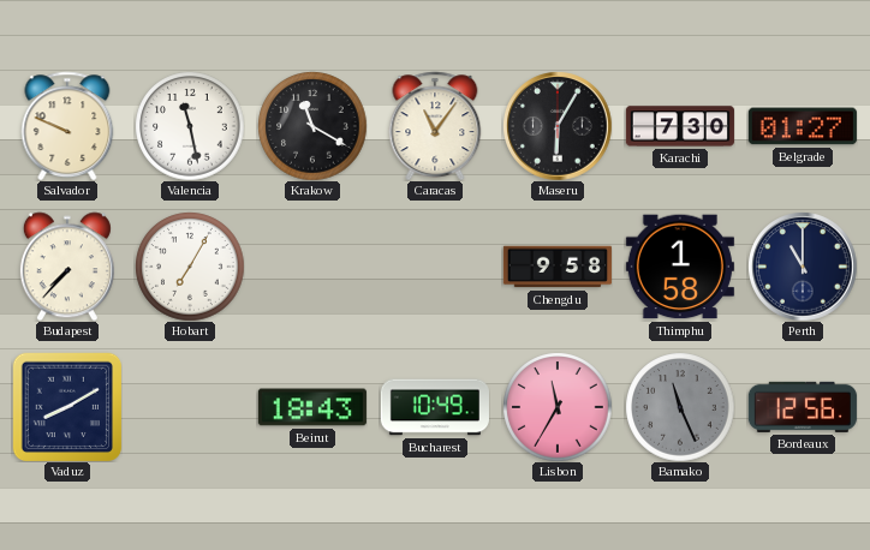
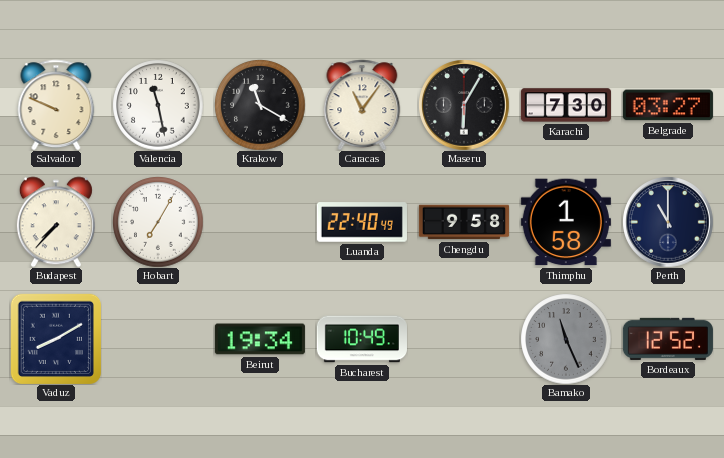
Belgrade: 01:27 -> 03:27 (668, 105)
Luanda: none -> 22:40 (362, 222)
Beirut: 18:43 -> 19:34 (260, 339)
Lisbon: 11:35 -> none (558, 407)
Bordeaux: 12:56 -> 12:52 (668, 339)
